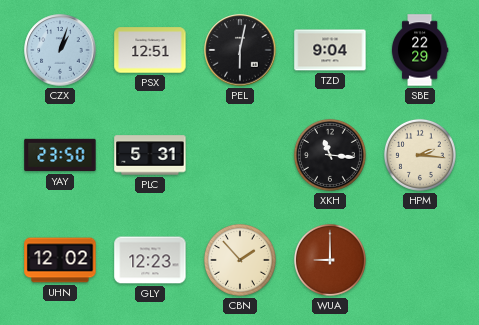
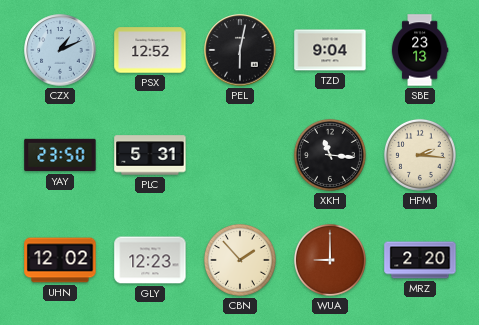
CZX: 1:03 -> 1:11 (60, 50)
PSX: 12:51 -> 12:52 (150, 50)
SBE: 22:29 -> 23:13 (420, 50)
MRZ: none -> 2:20 (420, 260)
